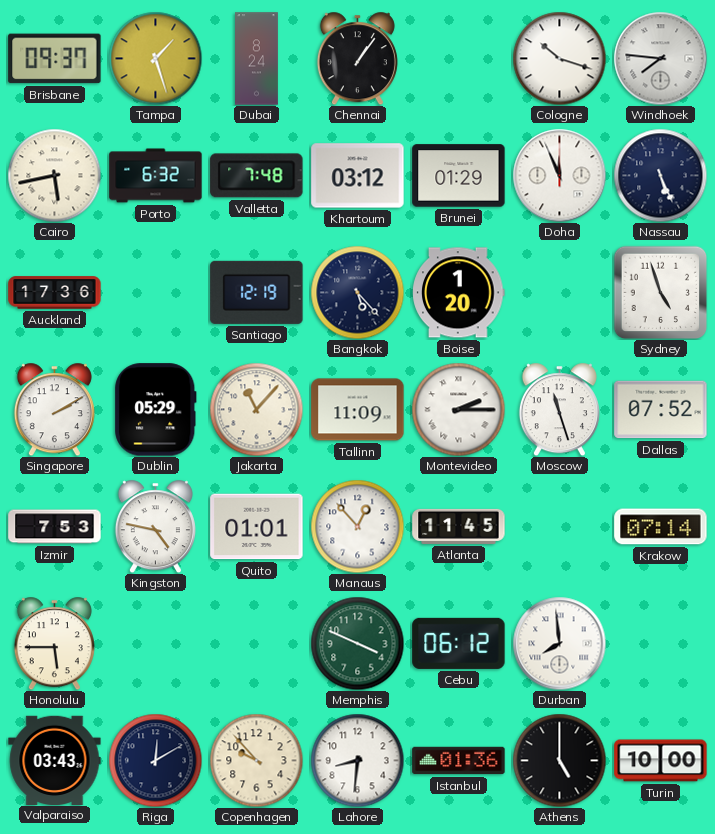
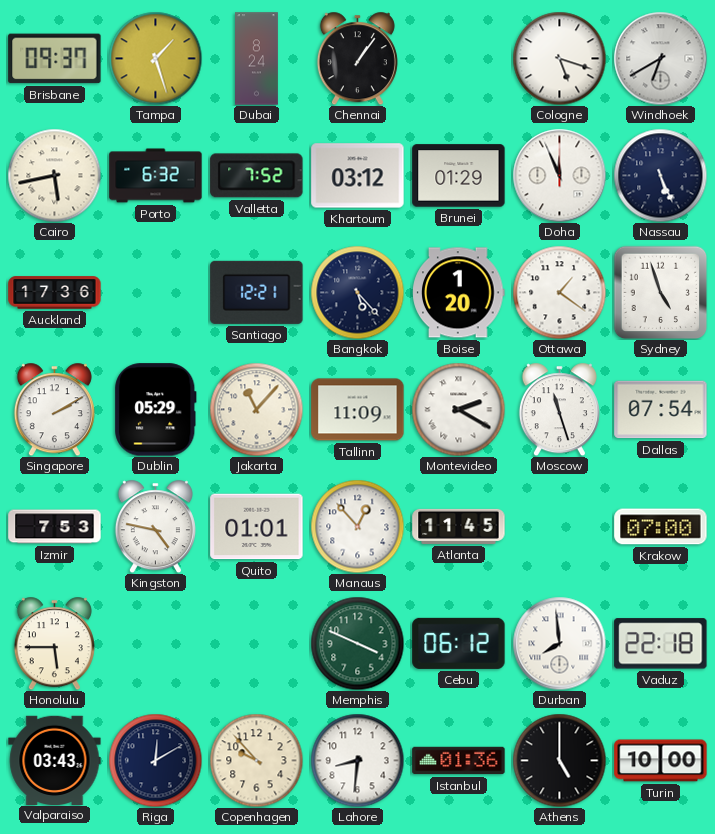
Cologne: 10:18 -> 5:18 (559, 58)
Windhoek: 7:46 -> 6:40 (660, 58)
Valletta: 7:48 -> 7:52 (257, 176)
Santiago: 12:19 -> 12:21 (257, 292)
Ottawa: none -> 1:21 (559, 292)
Montevideo: 2:15 -> 2:20 (458, 409)
Dallas: 07:52 -> 07:54 (661, 410)
Krakow: 07:14 -> 07:00 (661, 527)
Vaduz: none -> 22:18 (661, 644)
